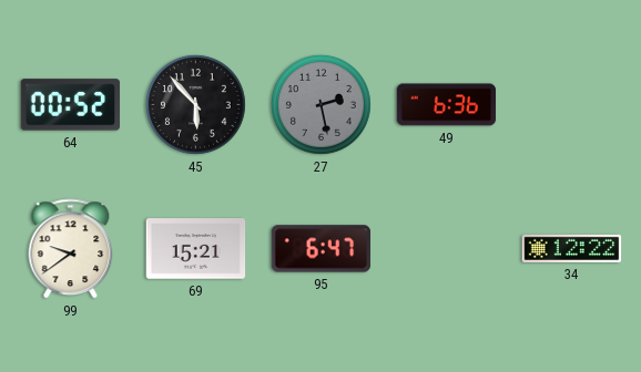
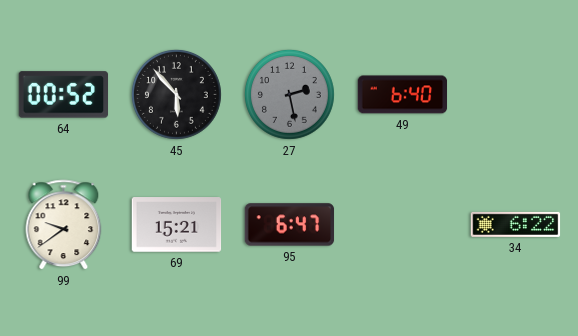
49: 6:36 -> 6:40 (403, 95)
34: 12:22 -> 6:22 (516, 224)
